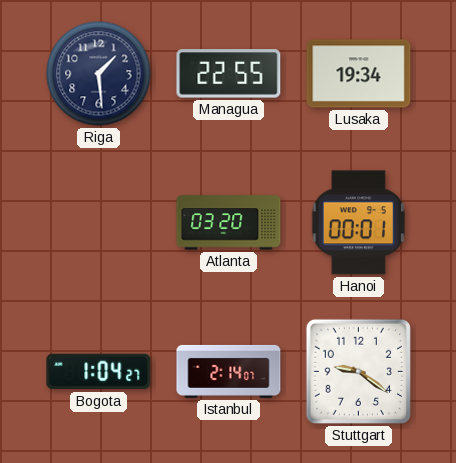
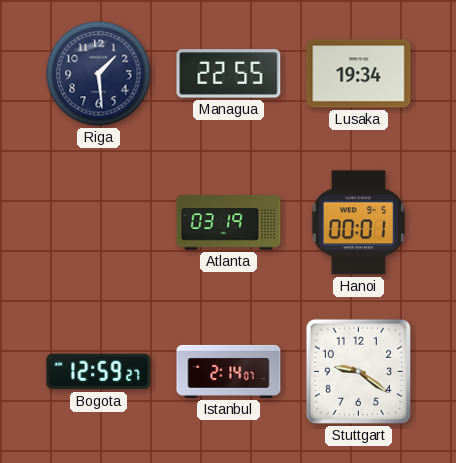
Atlanta: 03:20 -> 03:19 (229, 223)
Bogota: 1:04 -> 12:59 (99, 372)
